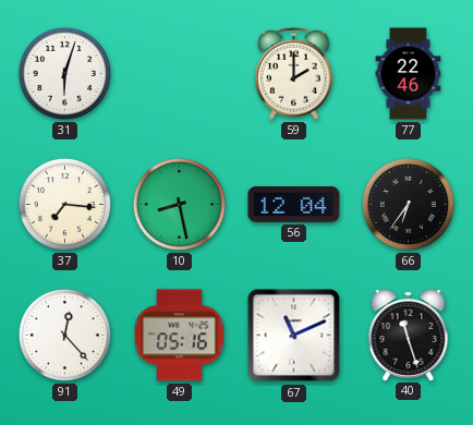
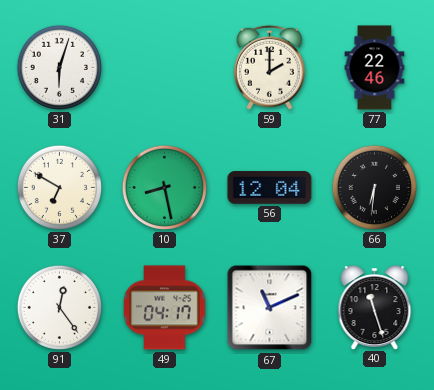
37: 7:16 -> 6:50 (59, 187)
66: 6:36 -> 6:31 (374, 187)
91: 12:23 -> 12:24 (59, 307)
49: 05:16 -> 04:17 (165, 308)
